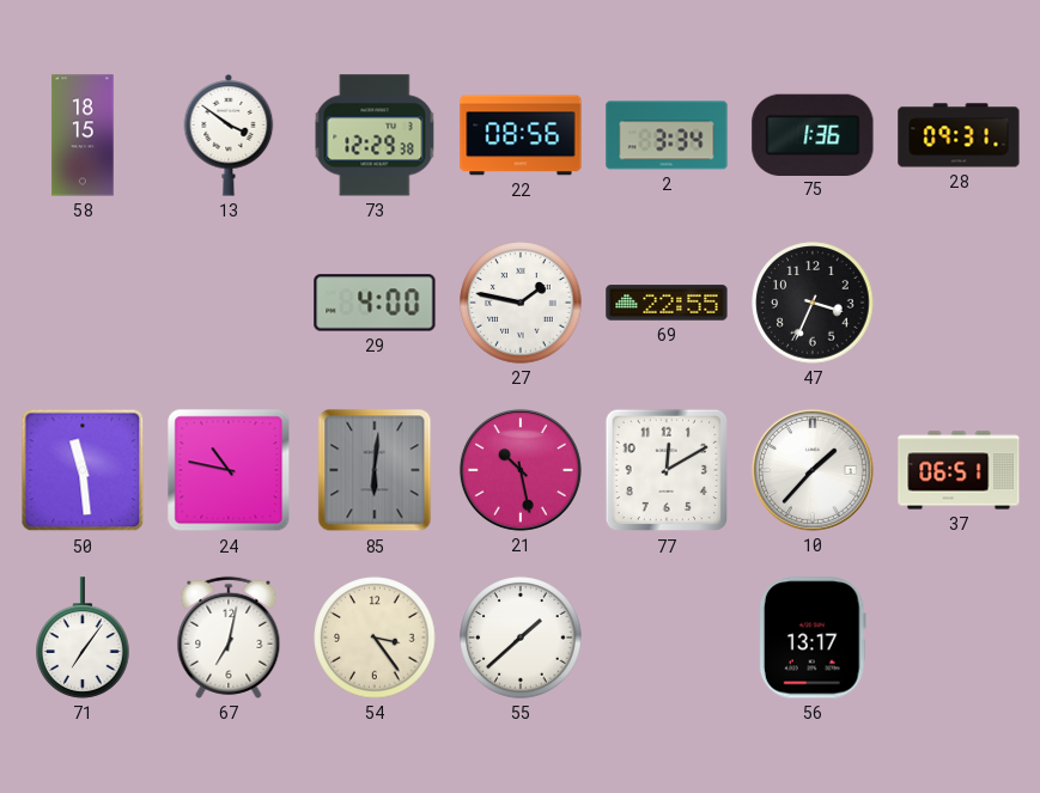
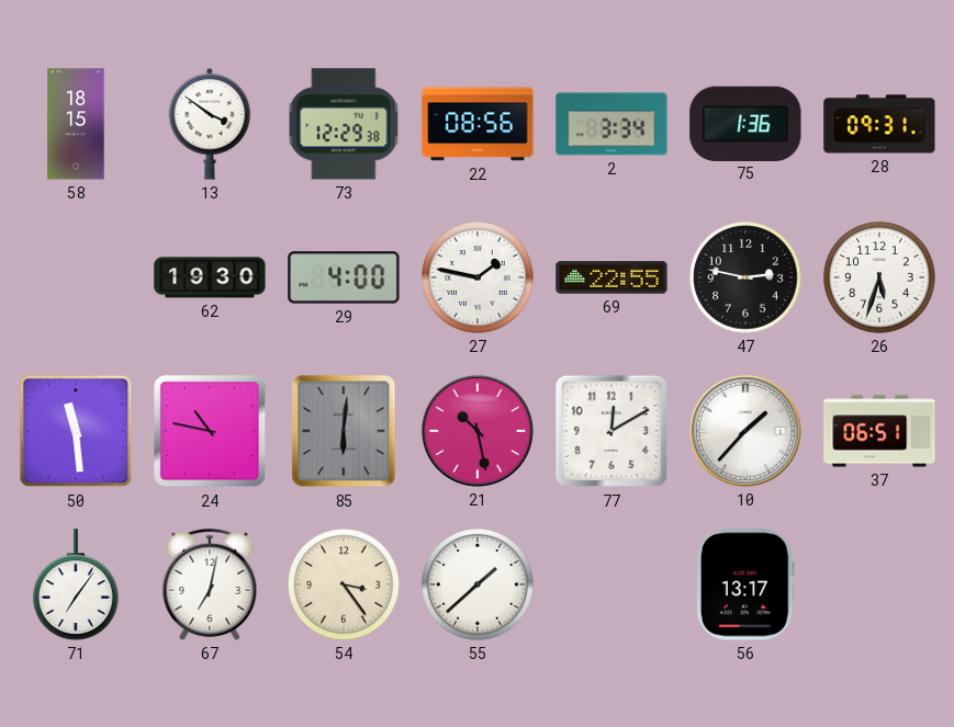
62: none -> 19:30 (210, 277)
47: 3:34 -> 2:47 (745, 277)
26: none -> 5:33 (879, 277)
